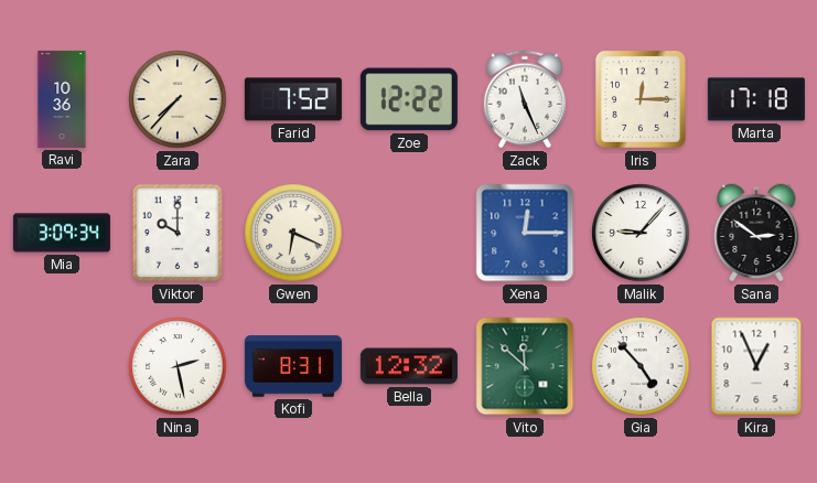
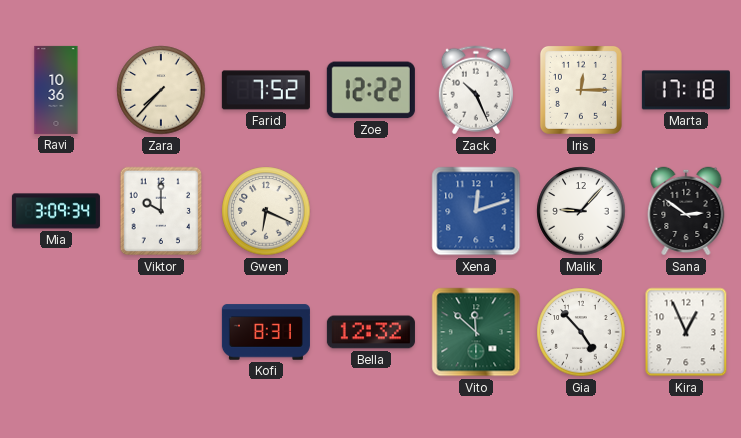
Zack: 11:26 -> 10:26 (476, 90)
Xena: 12:15 -> 12:12 (476, 211)
Nina: 2:28 -> none (178, 366)
